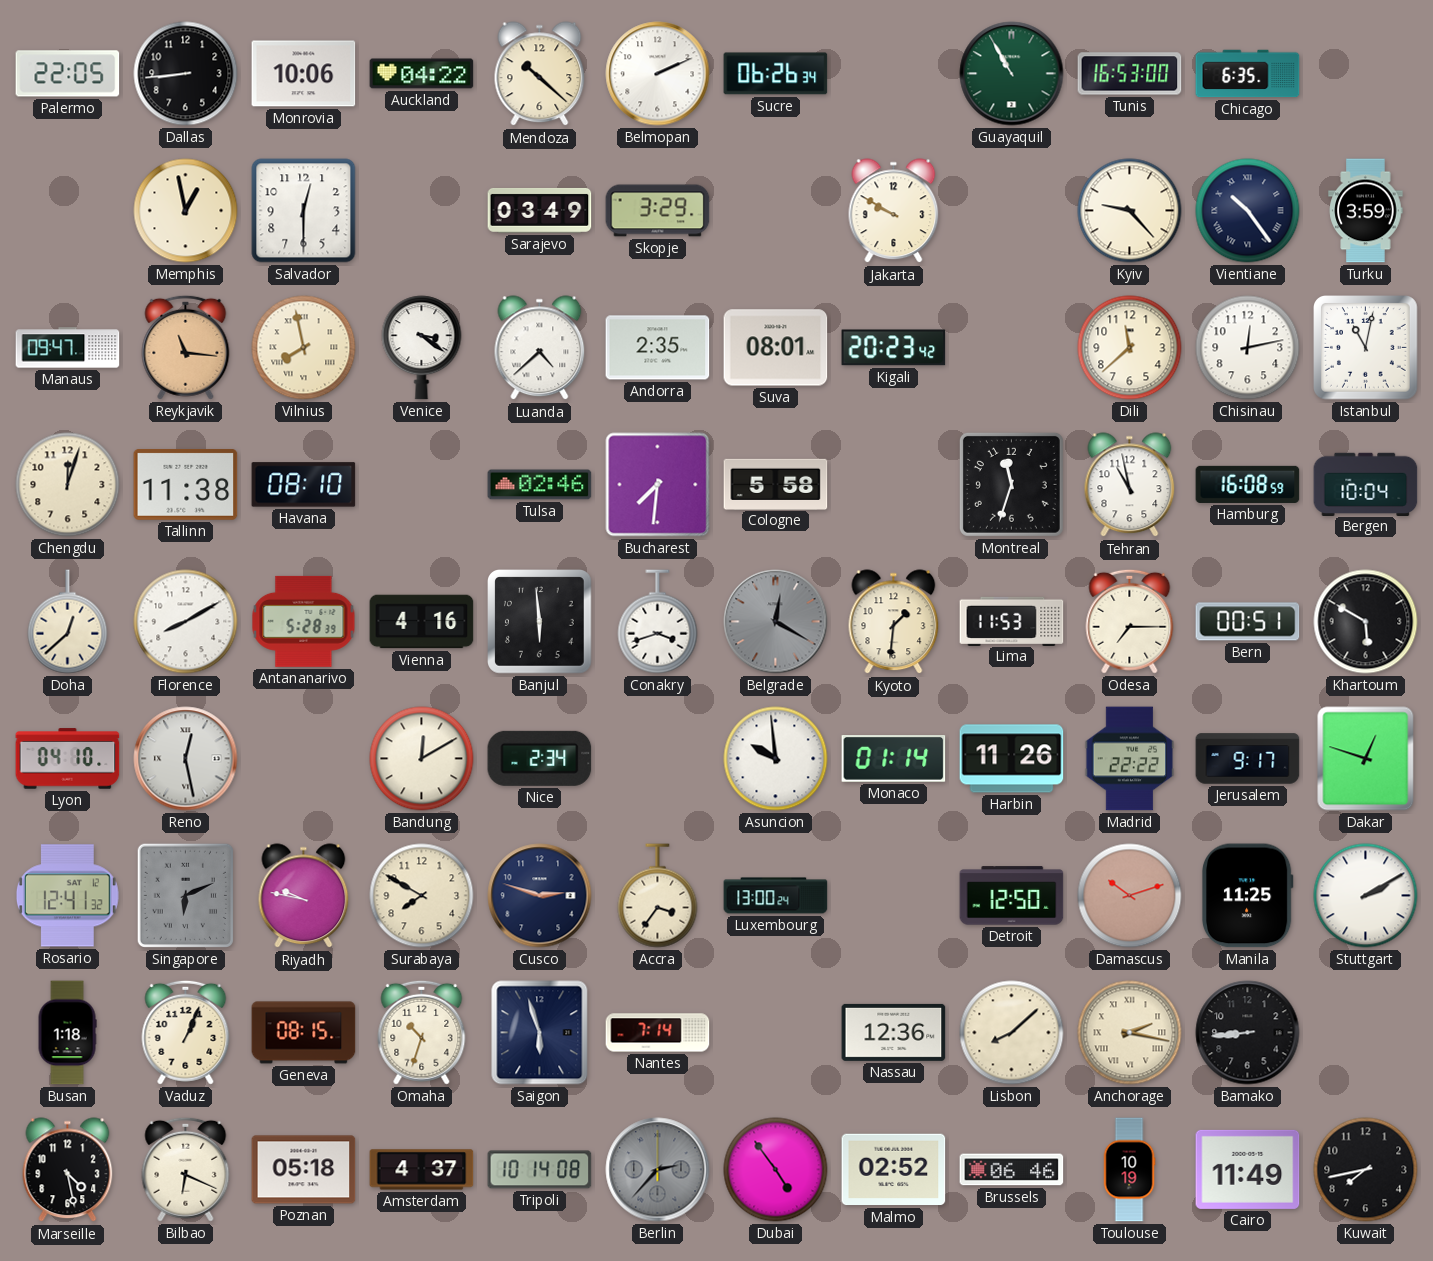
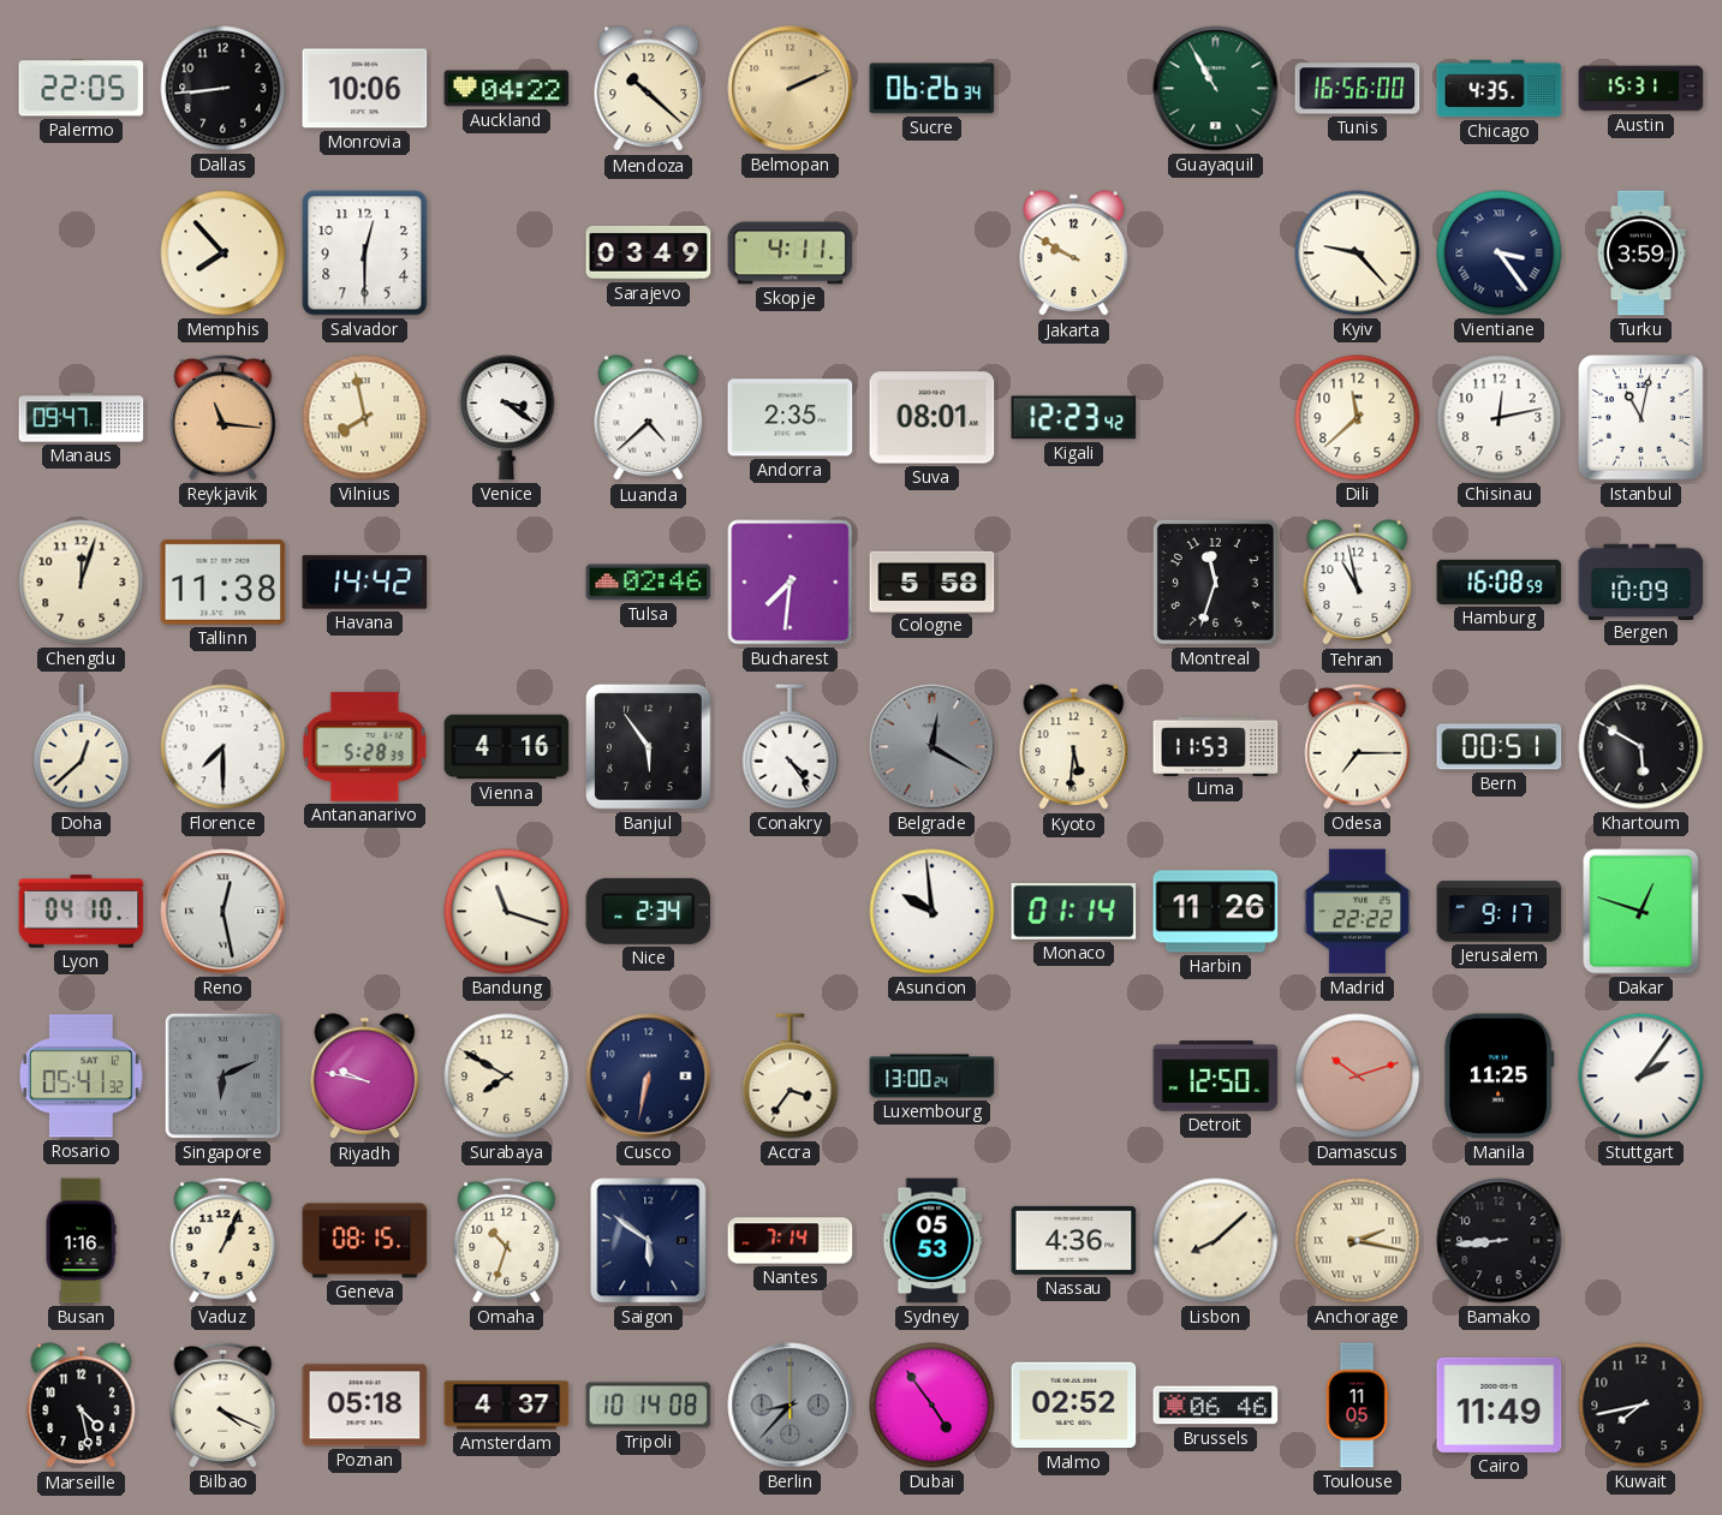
Belmopan dial: white -> champagne (791, 89)
Tunis: 16:53 -> 16:56 (1358, 89)
Chicago: 6:35 -> 4:35 (1500, 89)
Austin: none -> 15:31 (1641, 89)
Memphis: 12:58 -> 7:53 (224, 254)
Skopje: 3:29 -> 4:11 (791, 254)
Vientiane: 10:24 -> 3:24 (1500, 254)
Kigali: 20:23 -> 12:23 (1074, 418)
Havana: 08:10 -> 14:42 (365, 583)
Bergen: 10:04 -> 10:09 (1641, 581)
Florence: 8:10 -> 7:30 (224, 747)
Banjul: 5:59 -> 5:54 (649, 747)
Conakry: 3:42 -> 4:24 (791, 747)
Kyoto: 1:31 -> 5:31 (1074, 747)
Bandung: 12:10 -> 11:18 (507, 912)
Rosario: 12:41 -> 05:41 (81, 1076)
Cusco: 2:48 -> 6:32 (649, 1076)
Stuttgart: 2:10 -> 2:06 (1641, 1076)
Busan: 1:18 -> 1:16 (81, 1241)
Saigon: 5:57 -> 5:51 (649, 1241)
Sydney: none -> 05:53 (932, 1241)
Nassau: 12:36 -> 4:36 (1074, 1240)
Bilbao: 6:19 -> 4:19 (224, 1404)
Berlin: 2:37 -> 8:37 (791, 1406)
Toulouse: 10:19 -> 11:05 (1357, 1406)
